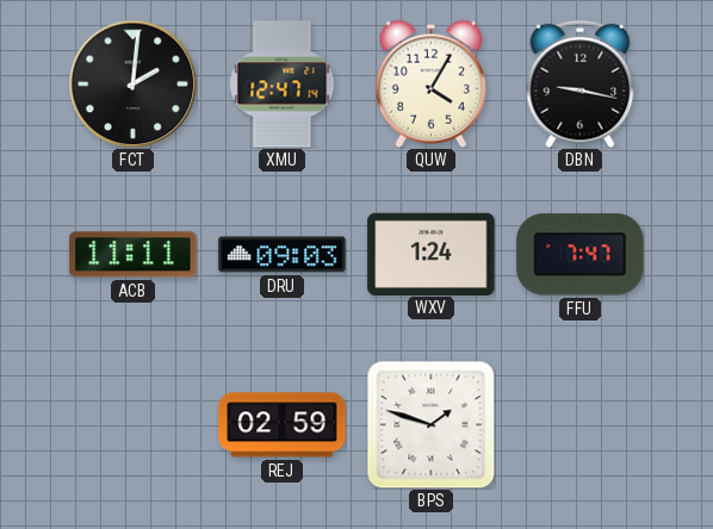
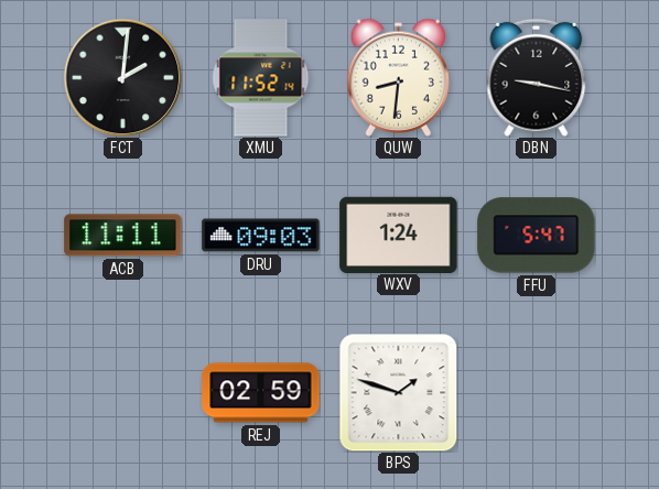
XMU: 12:47 -> 11:52 (261, 78)
QUW: 4:05 -> 8:31 (398, 77)
FFU: 7:47 -> 5:47 (537, 236)
